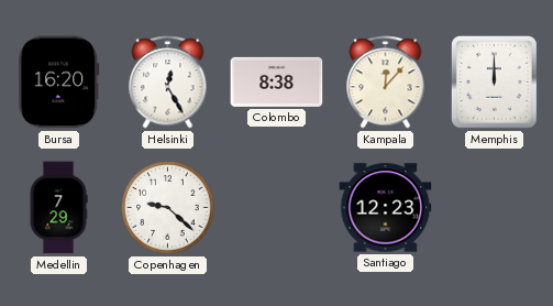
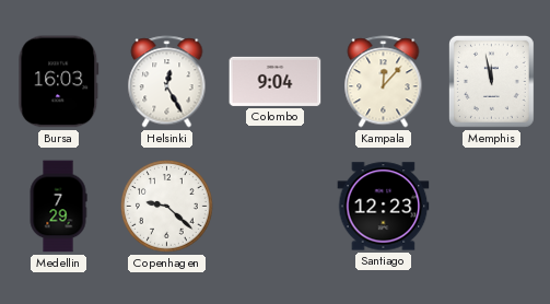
Bursa: 16:20 -> 16:03 (59, 82)
Colombo: 8:38 -> 9:04 (276, 81)
Memphis: 12:00 -> 11:58 (491, 81)
